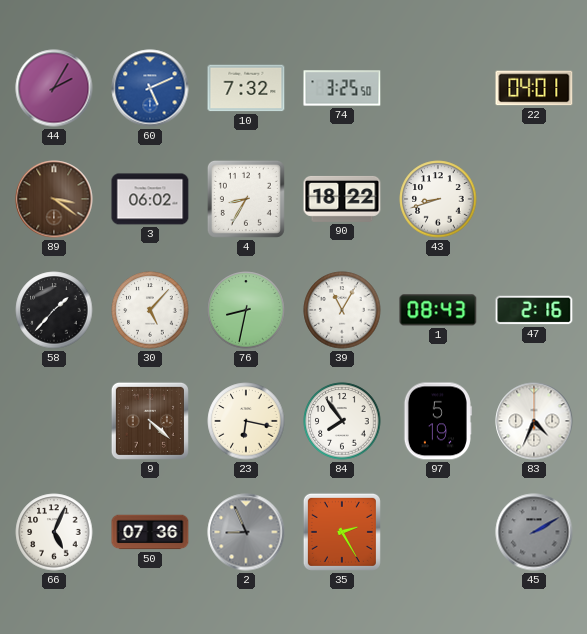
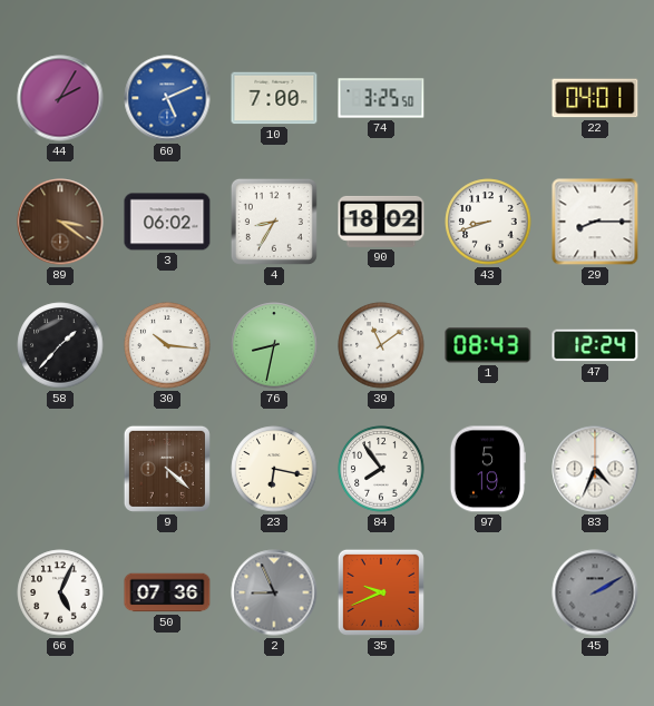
10: 7:32 -> 7:00 (274, 98)
90: 18:22 -> 18:02 (381, 222)
29: none -> 8:15 (595, 222)
30: 5:07 -> 10:16 (167, 345)
39: 11:05 -> 11:09 (381, 345)
47: 2:16 -> 12:24 (595, 345)
35: 2:25 -> 9:41 (381, 592)
